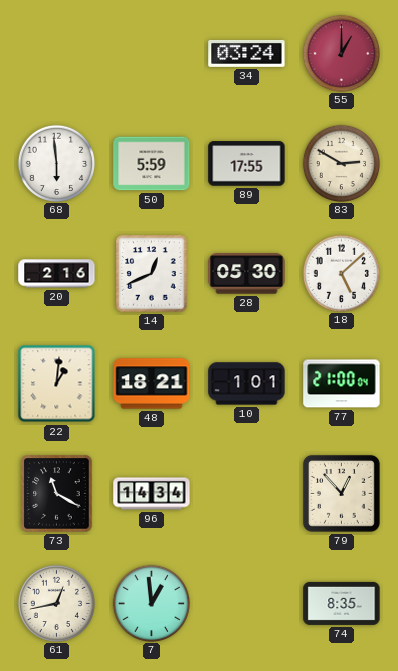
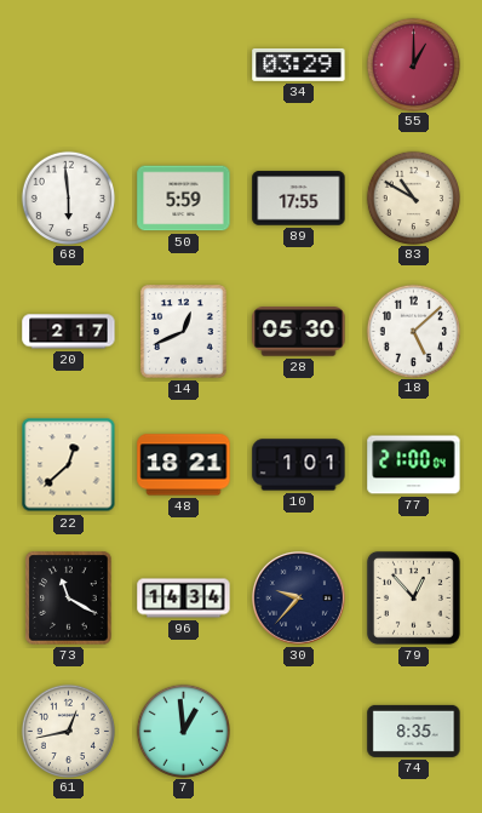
34: 03:24 -> 03:29 (299, 65)
83: 2:50 -> 10:50 (413, 197)
20: 2:16 -> 2:17 (69, 332)
22: 1:01 -> 12:38 (69, 465)
30: none -> 9:37 (298, 597)
